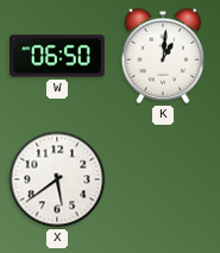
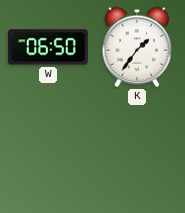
K: 1:01 -> 1:36 (137, 47)
X: 5:39 -> none (57, 179)
